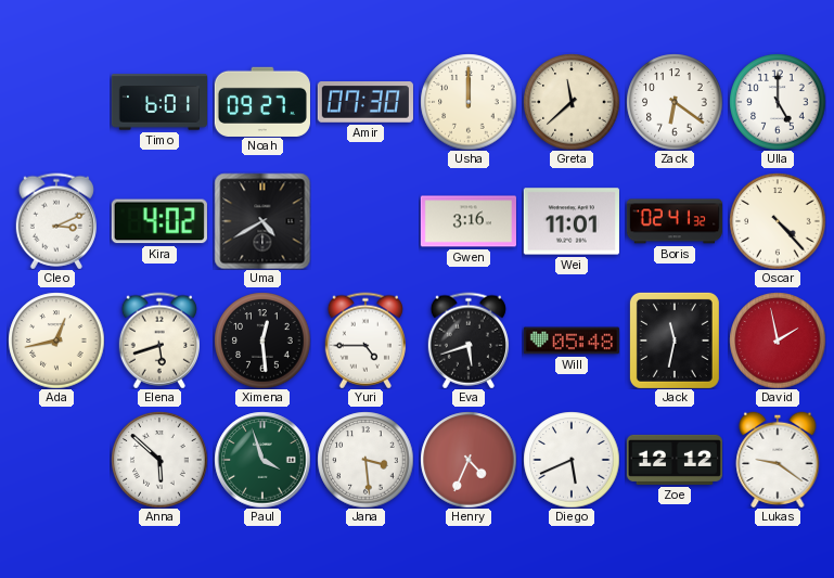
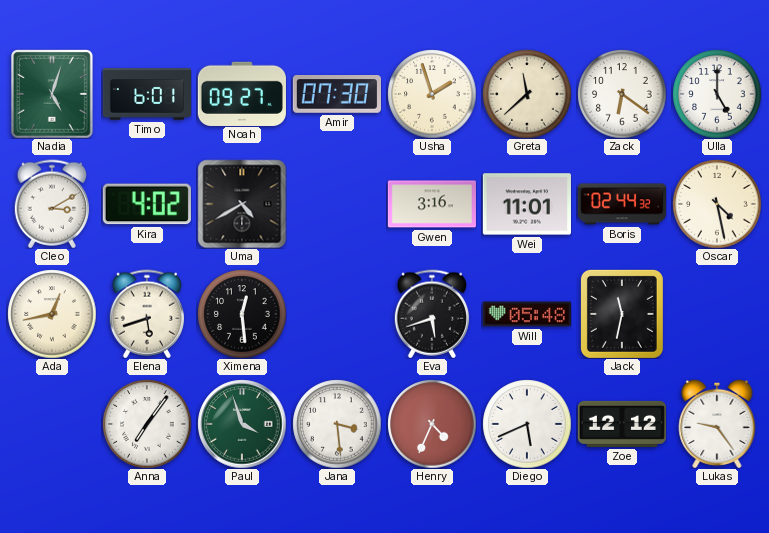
Nadia: none -> 5:03 (53, 94)
Usha: 12:00 -> 1:57 (432, 94)
Cleo: 3:11 -> 3:10 (52, 204)
Boris: 02:41 -> 02:44 (622, 204)
Oscar: 4:23 -> 4:28 (717, 204)
Yuri: 4:45 -> none (365, 341)
David: 1:58 -> none (778, 341)
Anna: 5:52 -> 7:06 (147, 424)
Lukas: 9:21 -> 9:24 (717, 424)
